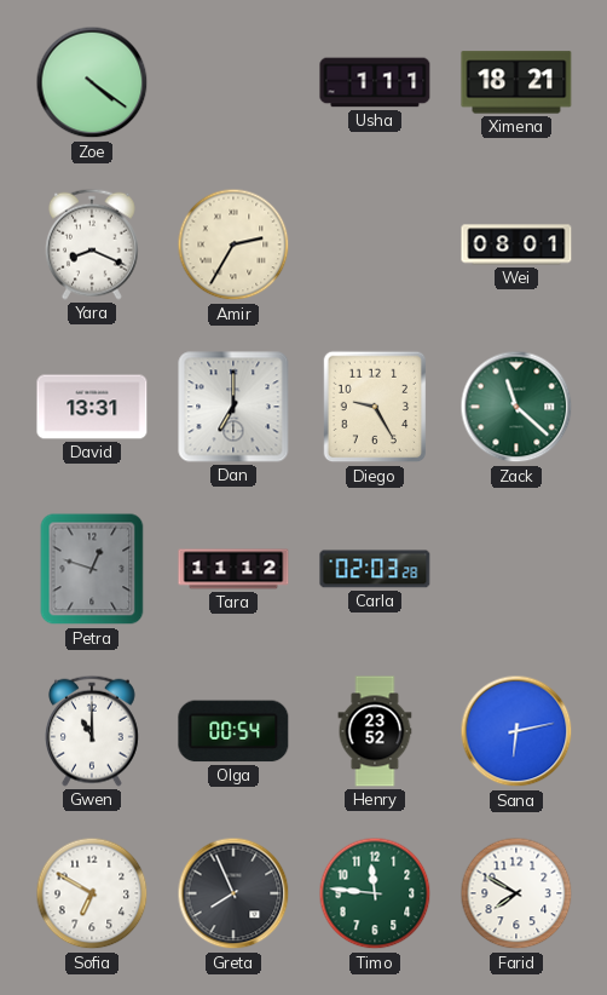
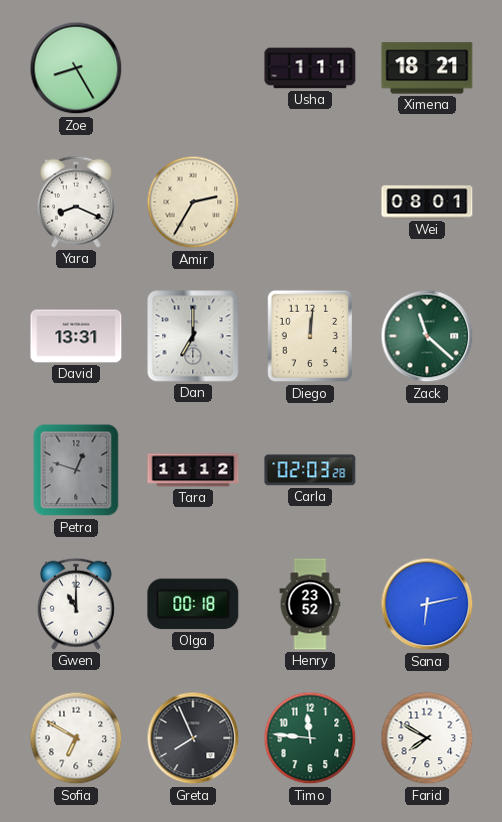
Zoe: 4:21 -> 8:25 (76, 68)
Diego: 9:25 -> 12:01 (310, 336)
Olga: 00:54 -> 00:18 (193, 604)
